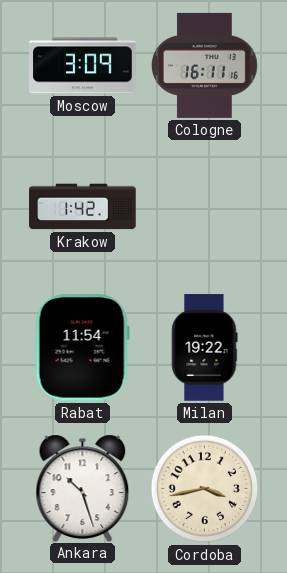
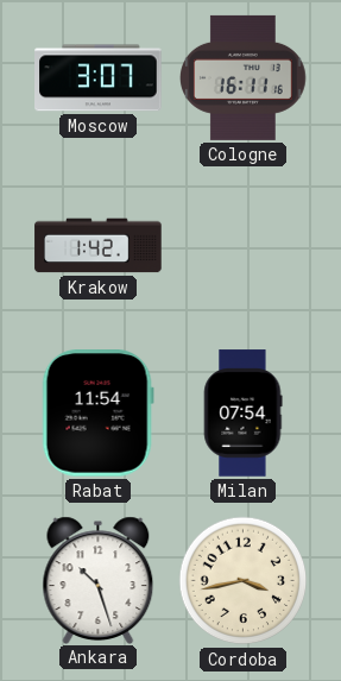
Moscow: 3:09 -> 3:07 (99, 78)
Milan: 19:22 -> 07:54 (242, 414)
